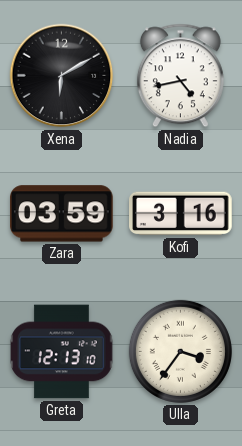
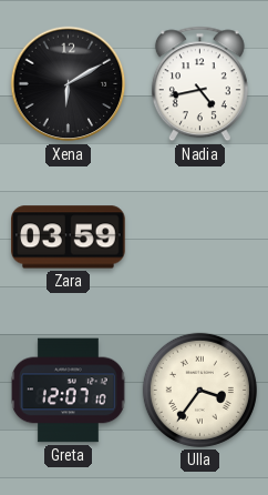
Kofi: 3:16 -> none (181, 214)
Greta: 12:13 -> 12:07 (69, 391)
